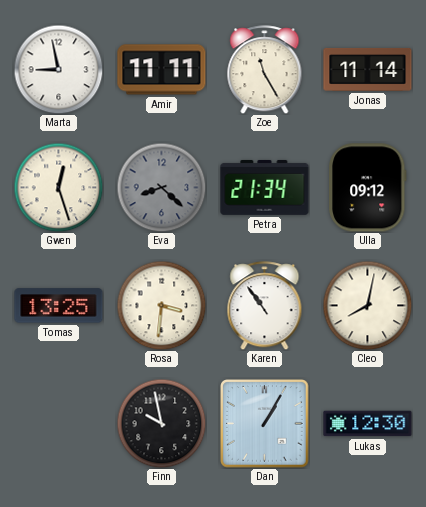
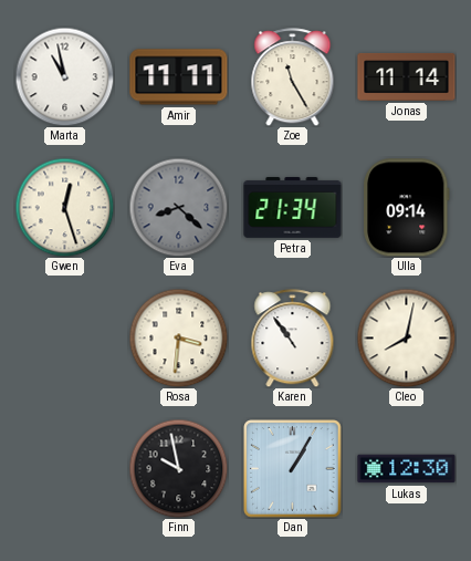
Marta: 8:58 -> 10:58 (64, 76)
Ulla: 09:12 -> 09:14 (407, 208)
Tomas: 13:25 -> none (59, 306)
